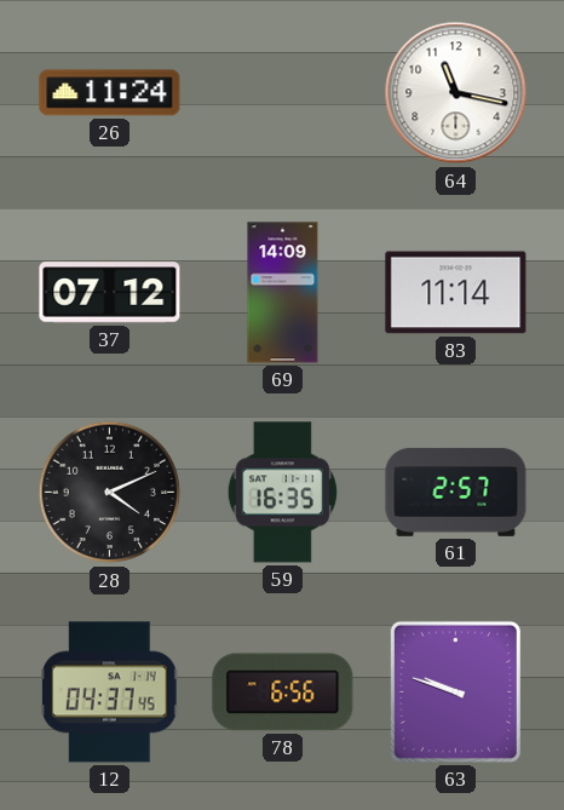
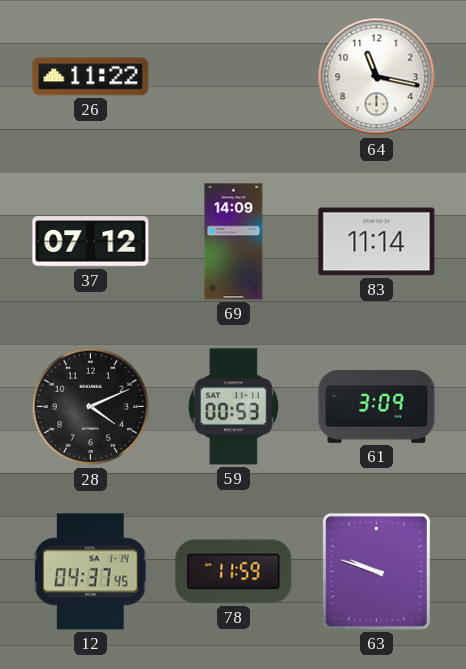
26: 11:24 -> 11:22 (91, 77)
59: 16:35 -> 00:53 (233, 407)
61: 2:57 -> 3:09 (377, 406)
78: 6:56 -> 11:59 (234, 572)
